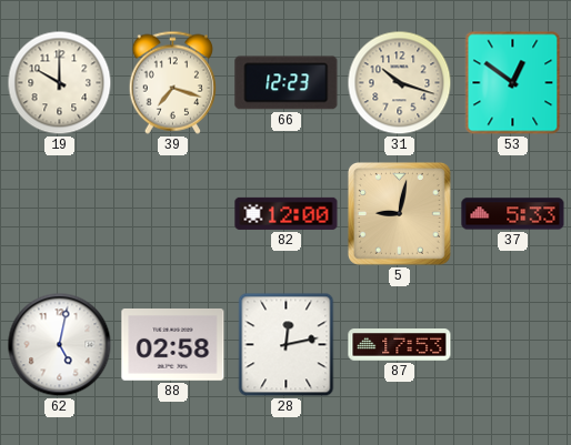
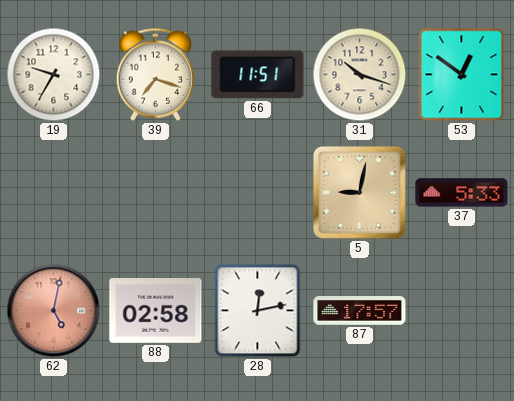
19: 10:00 -> 9:35 (54, 75)
66: 12:23 -> 11:51 (258, 75)
82: 12:00 -> none (287, 213)
62 dial: white -> salmon (54, 311)
87: 17:53 -> 17:57 (360, 311)
